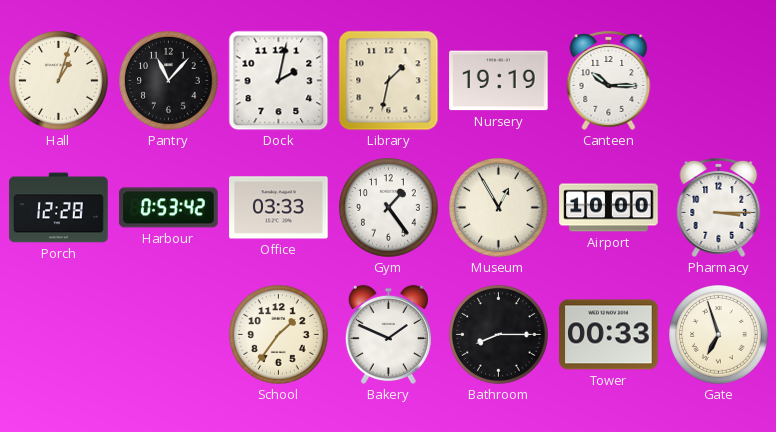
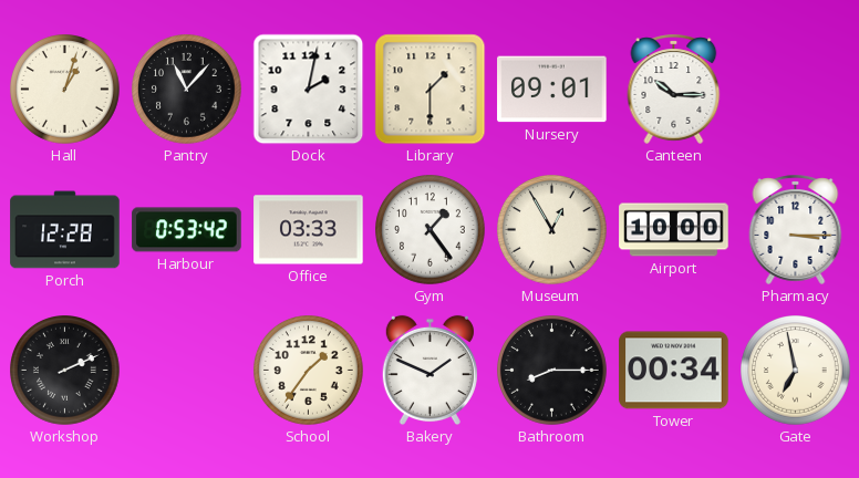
Library: 1:32 -> 1:30 (431, 90)
Nursery: 19:19 -> 09:01 (552, 90)
Workshop: none -> 2:11 (65, 371)
Tower: 00:33 -> 00:34 (674, 371)
Gate: 6:57 -> 6:58 (796, 371)
